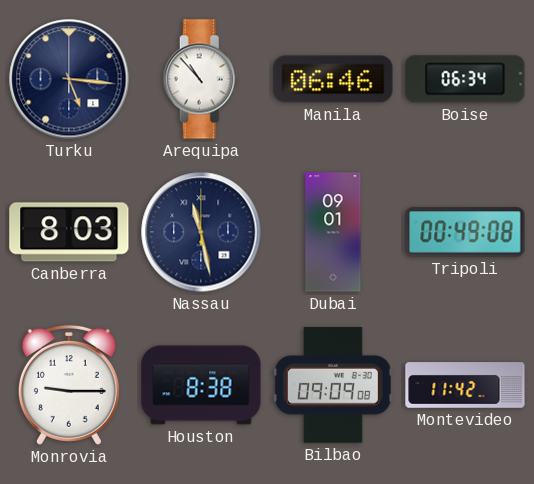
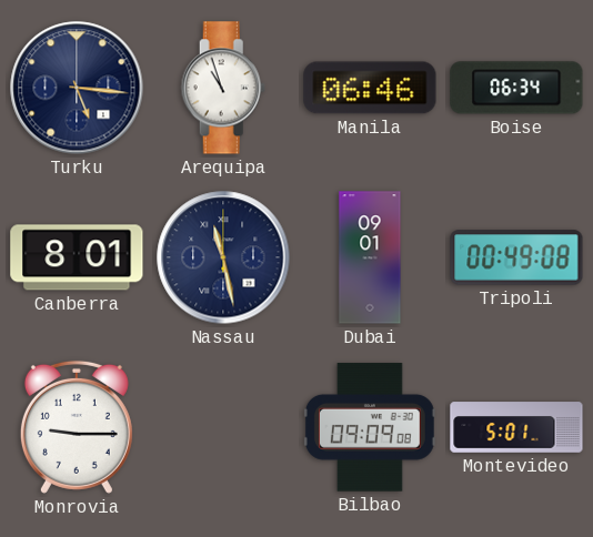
Arequipa: 10:53 -> 10:57 (223, 88)
Canberra: 8:03 -> 8:01 (77, 257)
Houston: 8:38 -> none (201, 385)
Montevideo: 11:42 -> 5:01 (516, 427)
